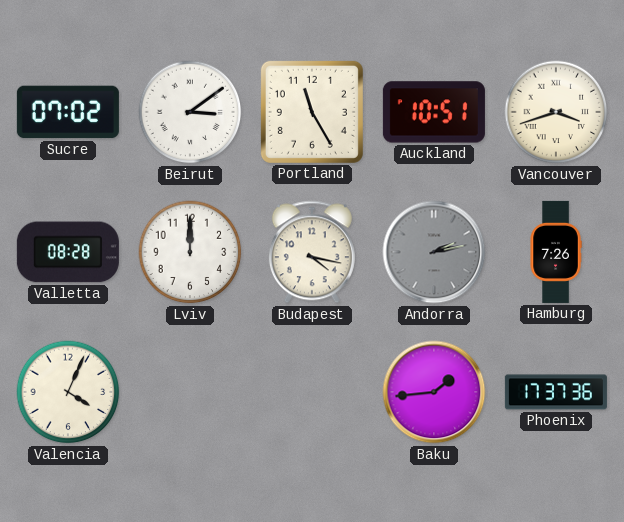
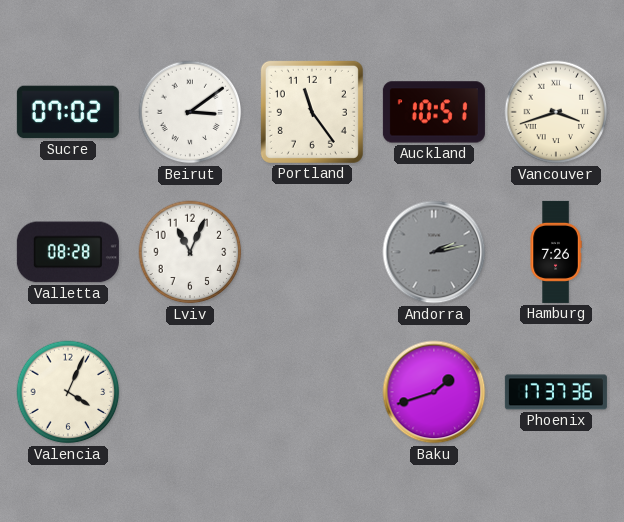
Portland: 11:25 -> 11:24 (312, 112)
Lviv: 12:00 -> 11:04 (190, 252)
Budapest: 4:17 -> none (312, 252)
Baku: 1:44 -> 1:42 (434, 392)
